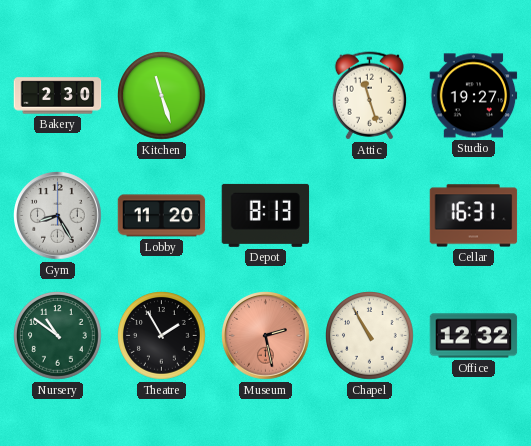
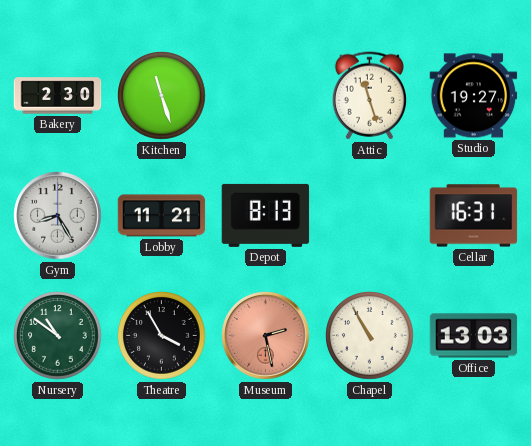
Lobby: 11:20 -> 11:21 (162, 216)
Theatre: 1:55 -> 3:55 (162, 336)
Office: 12:32 -> 13:03 (474, 336)
